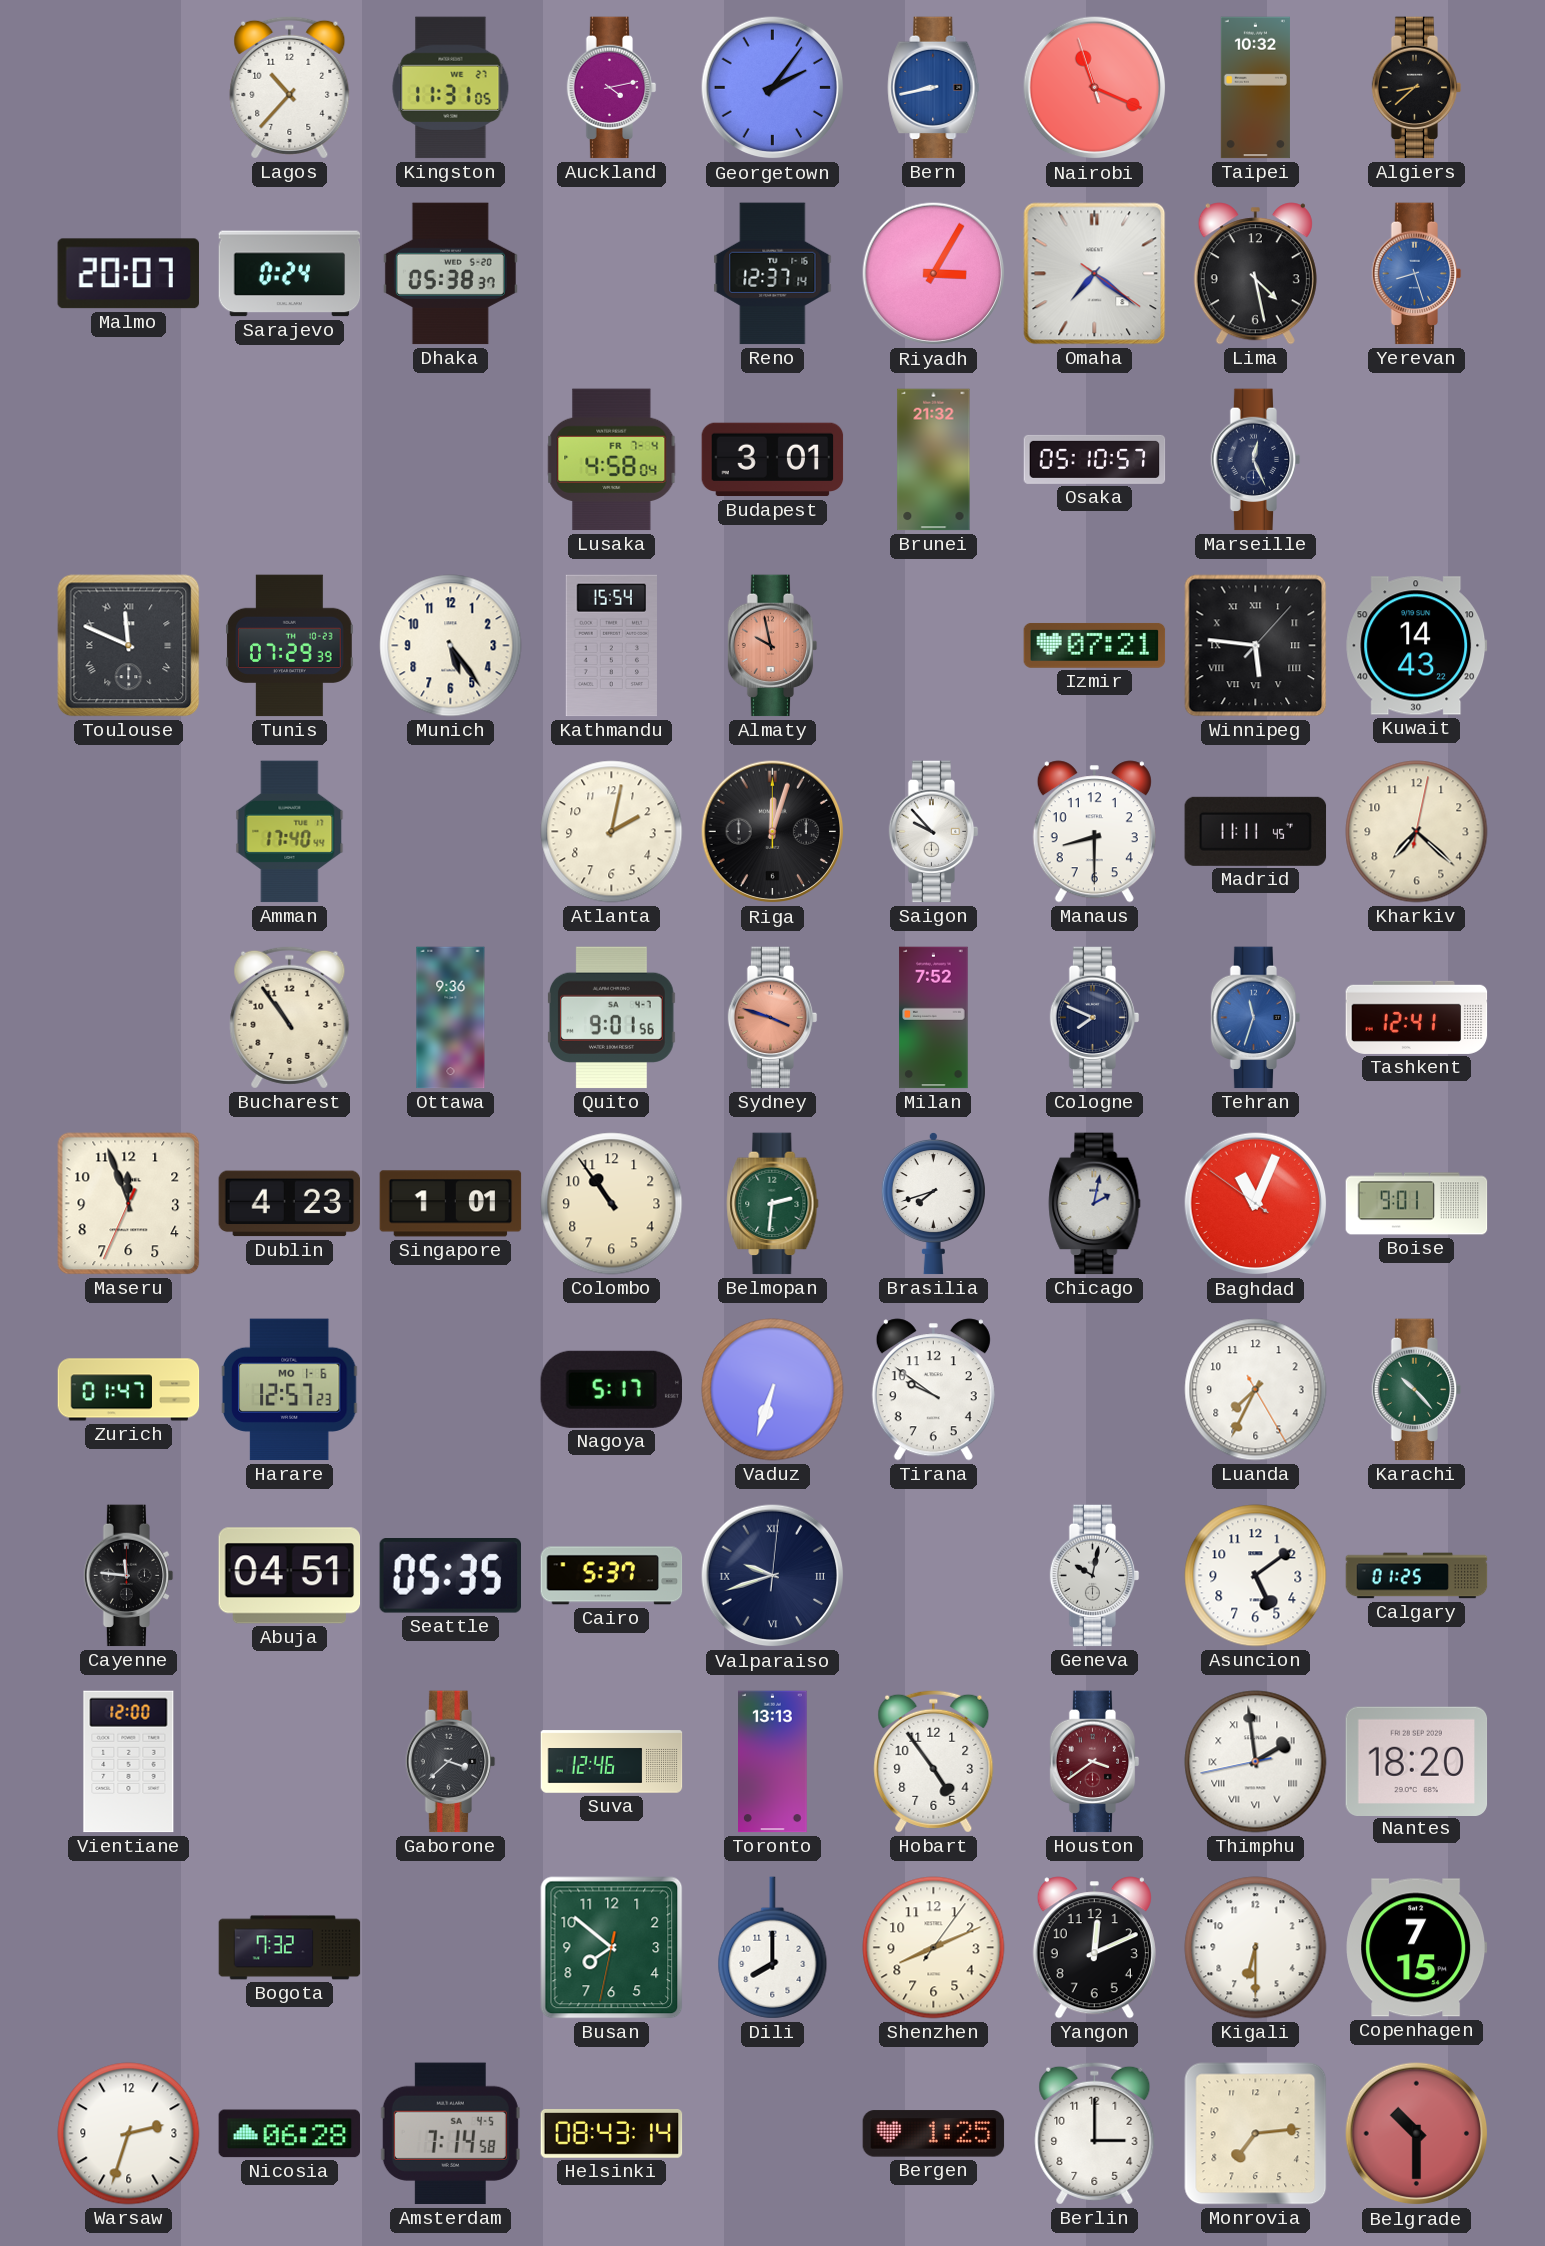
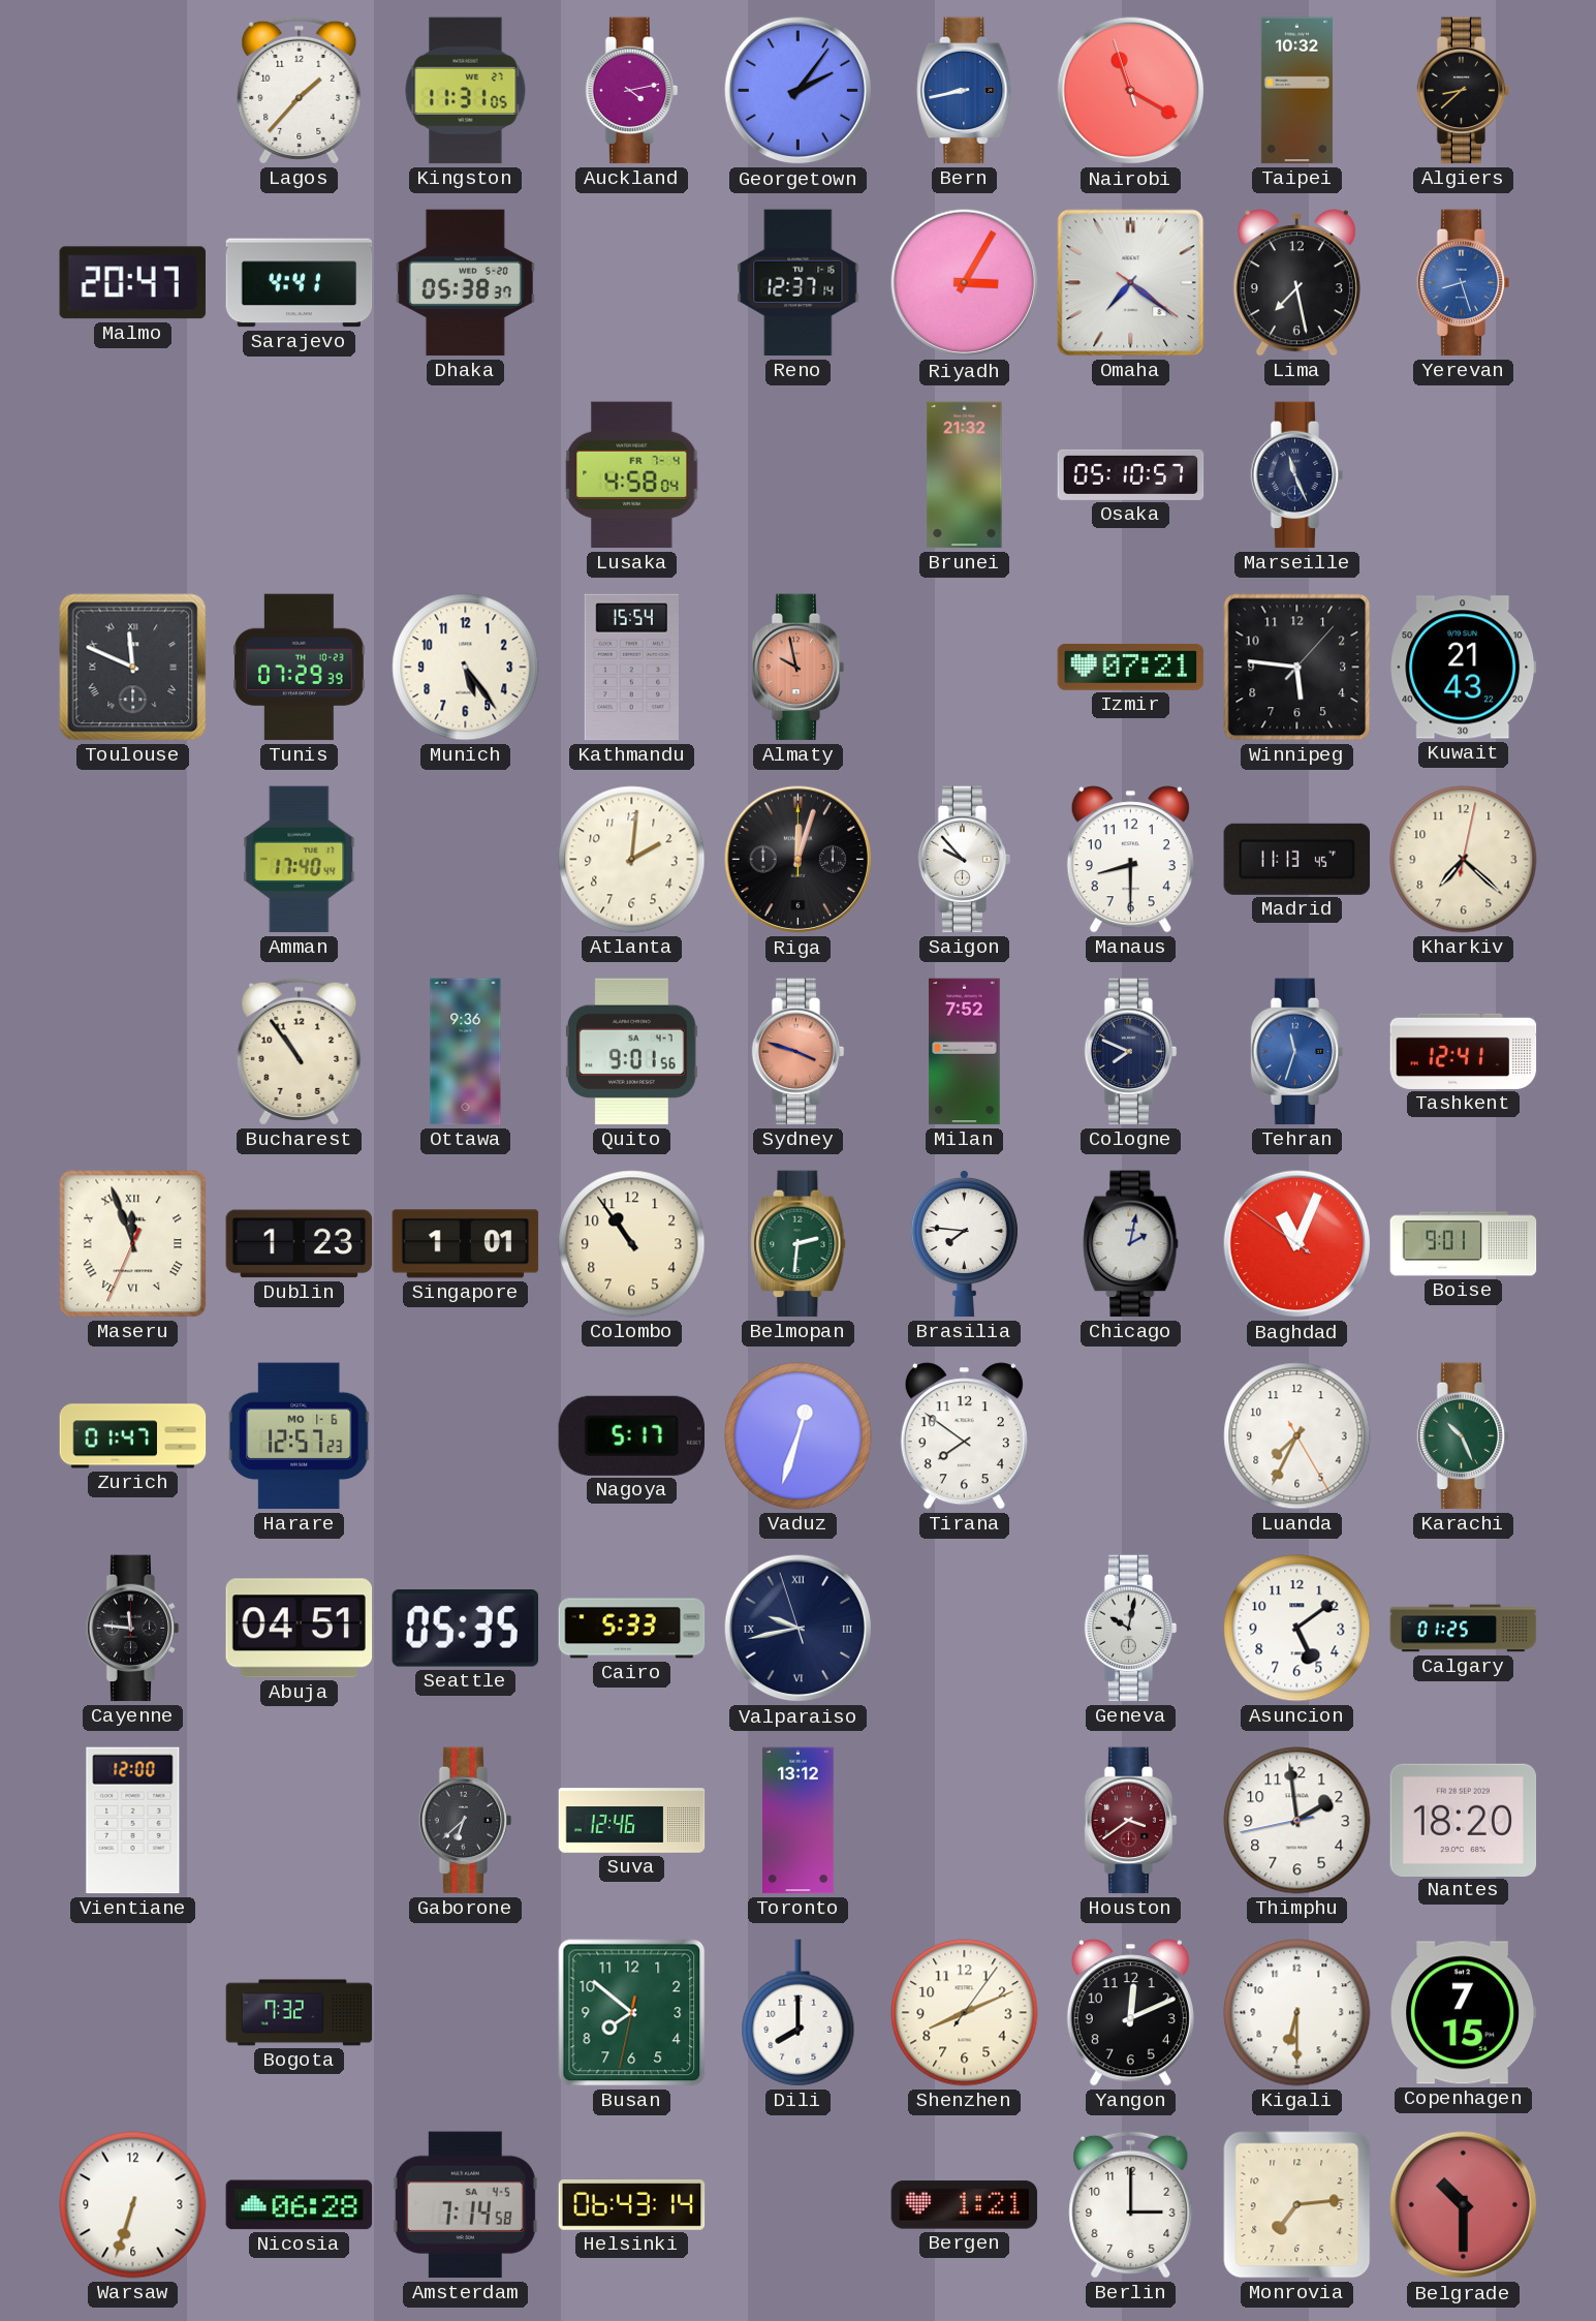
Lagos: 10:37 -> 1:37 (300, 90)
Nairobi: 11:18 -> 11:19 (1131, 91)
Malmo: 20:07 -> 20:47 (132, 283)
Sarajevo: 0:24 -> 4:41 (300, 283)
Lima: 4:28 -> 7:28 (1296, 283)
Budapest: 3:01 -> none (773, 460)
Marseille: 12:26 -> 11:26 (1297, 475)
Winnipeg numerals: Roman -> Arabic (1297, 668)
Kuwait: 14:43 -> 21:43 (1464, 668)
Atlanta: 2:02 -> 2:01 (632, 860)
Madrid: 11:11 -> 11:13 (1297, 859)
Maseru numerals: Arabic -> Roman (133, 1244)
Dublin: 4:23 -> 1:23 (300, 1244)
Brasilia: 7:42 -> 7:46 (964, 1243)
Vaduz: 6:33 -> 12:33 (799, 1436)
Tirana: 9:51 -> 7:51 (964, 1436)
Karachi: 10:23 -> 10:26 (1464, 1436)
Cairo: 5:37 -> 5:33 (632, 1629)
Valparaiso: 9:42:01 -> 9:42:57 (799, 1629)
Gaborone: 3:38 -> 6:38 (466, 1821)
Toronto: 13:13 -> 13:12 (799, 1821)
Hobart: 4:54 -> none (934, 1761)
Thimphu numerals: Roman -> Arabic (1297, 1821)
Warsaw: 2:33 -> 6:33 (133, 2205)
Helsinki: 08:43 -> 06:43 (632, 2205)
Bergen: 1:25 -> 1:21 (965, 2205)
